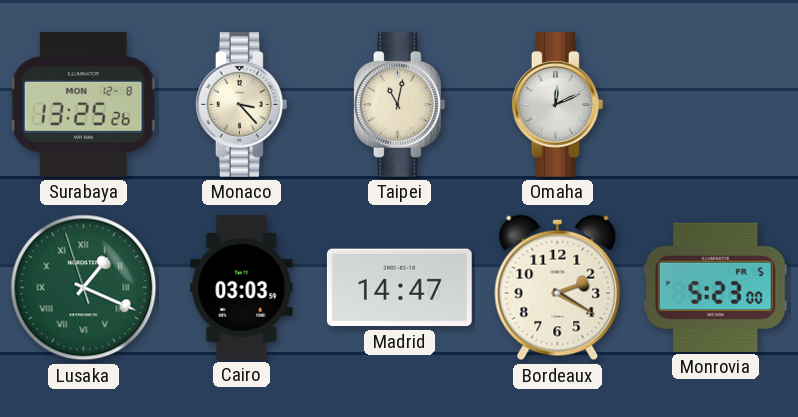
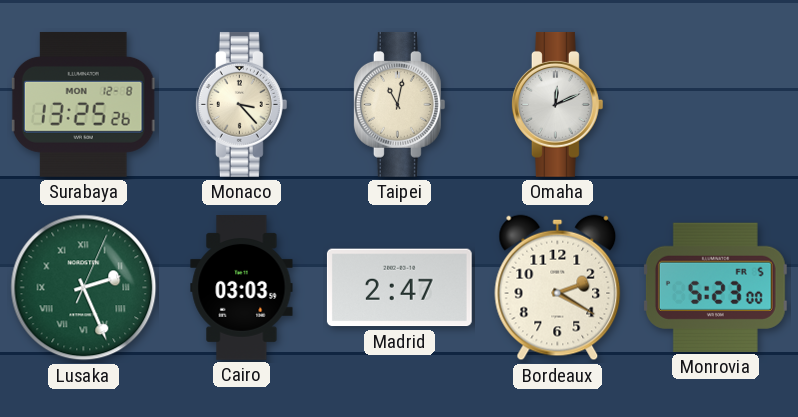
Lusaka: 1:18 -> 2:26 (84, 288)
Madrid: 14:47 -> 2:47 (399, 288)
